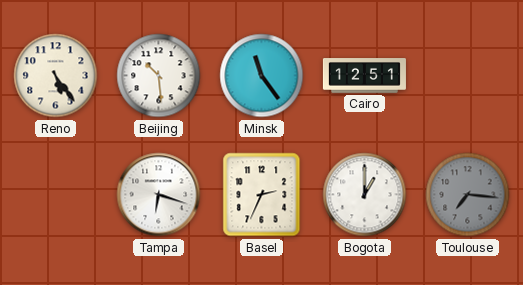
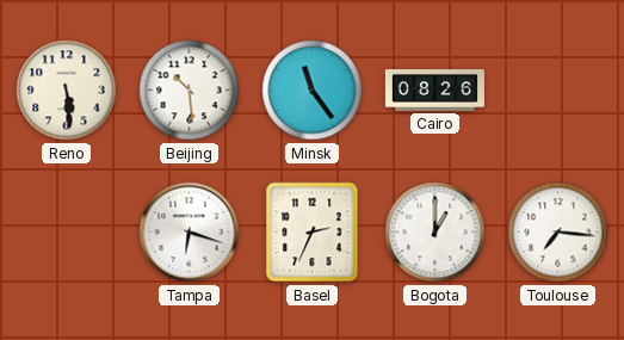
Reno: 5:24 -> 5:29 (67, 91)
Cairo: 12:51 -> 08:26 (434, 91)
Toulouse dial: grey -> white (558, 233)
